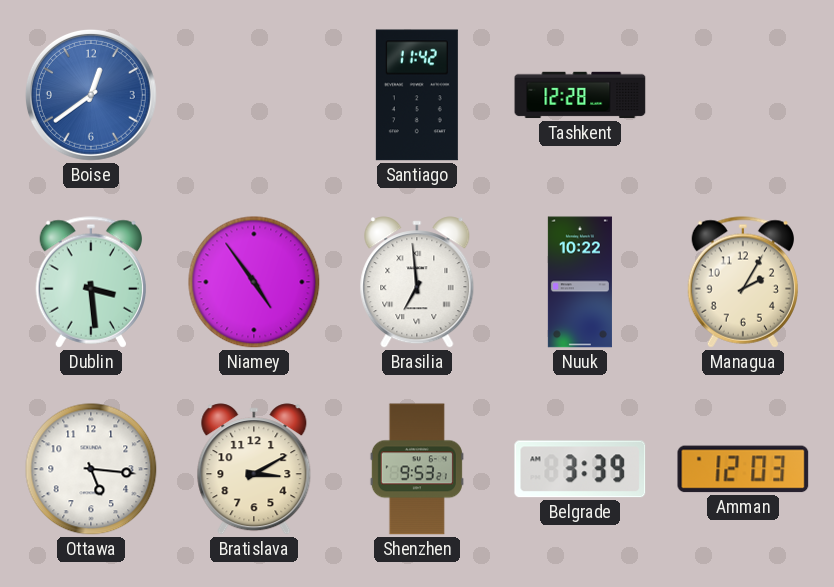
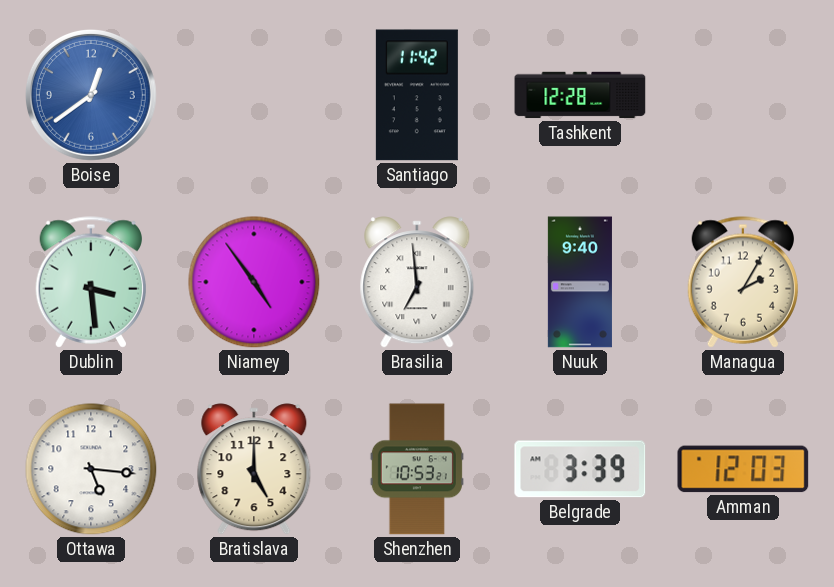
Nuuk: 10:22 -> 9:40 (580, 282)
Bratislava: 3:10 -> 5:00 (254, 469)
Shenzhen: 9:53 -> 10:53 (417, 469)
